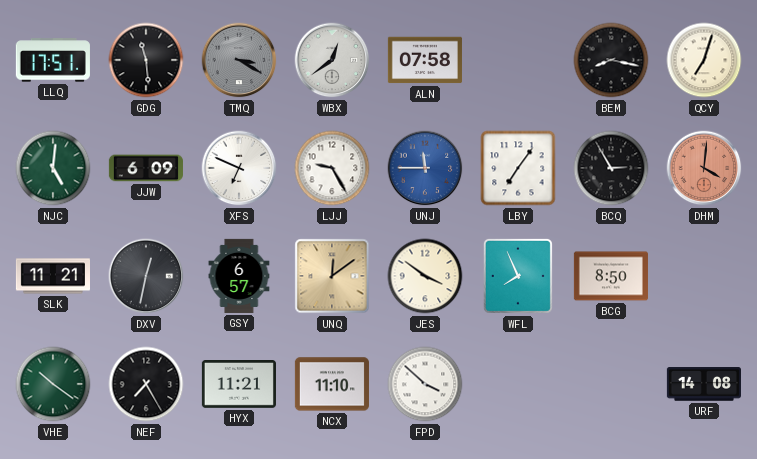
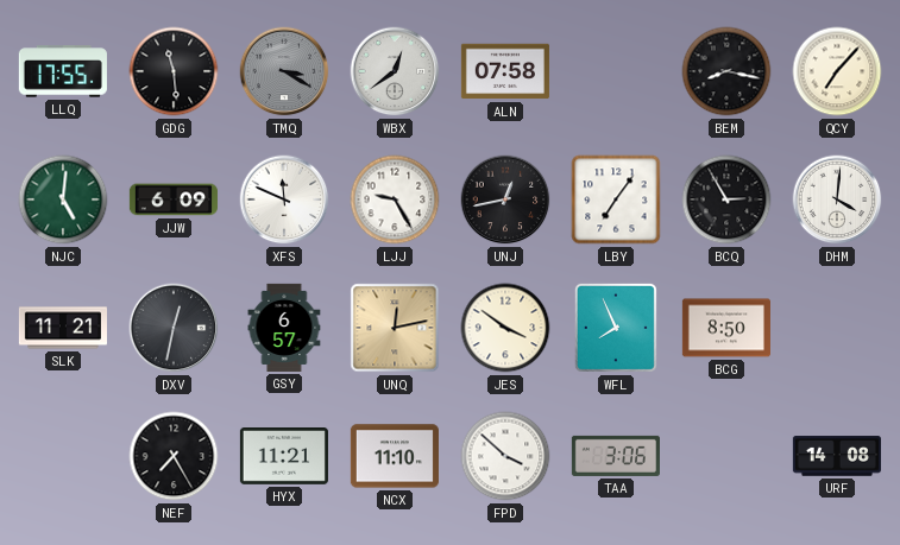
LLQ: 17:51 -> 17:55 (63, 71)
QCY: 7:03 -> 7:07 (837, 71)
XFS: 6:49 -> 11:49 (284, 199)
UNJ: 11:45 -> 12:43 (505, 199)
UNJ dial: blue -> black (505, 199)
DHM dial: salmon -> white (837, 199)
UNQ: 12:09 -> 12:13 (395, 328)
VHE: 10:21 -> none (53, 384)
TAA: none -> 3:06 (616, 456)
